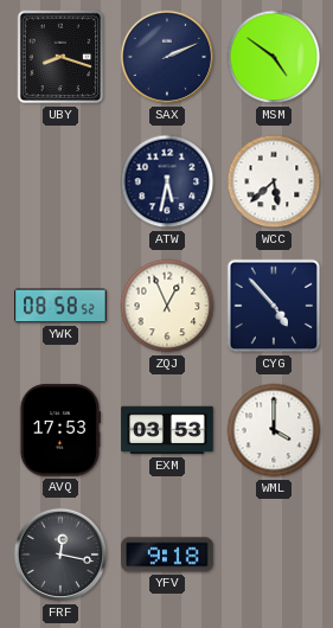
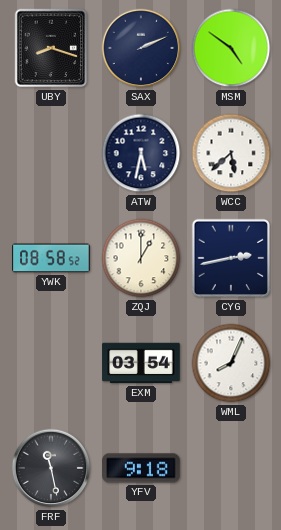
ZQJ: 12:56 -> 1:00 (141, 258)
CYG: 4:53 -> 2:43 (231, 258)
AVQ: 17:53 -> none (60, 430)
EXM: 03:53 -> 03:54 (141, 363)
WML: 4:00 -> 8:04 (231, 363)
FRF: 12:17 -> 11:28 (51, 468)
